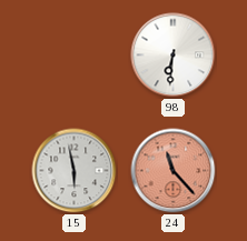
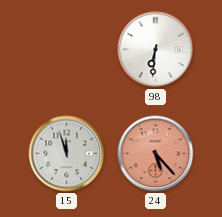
15: 5:58 -> 11:57 (67, 154)
24: 11:23 -> 5:23 (156, 154)
